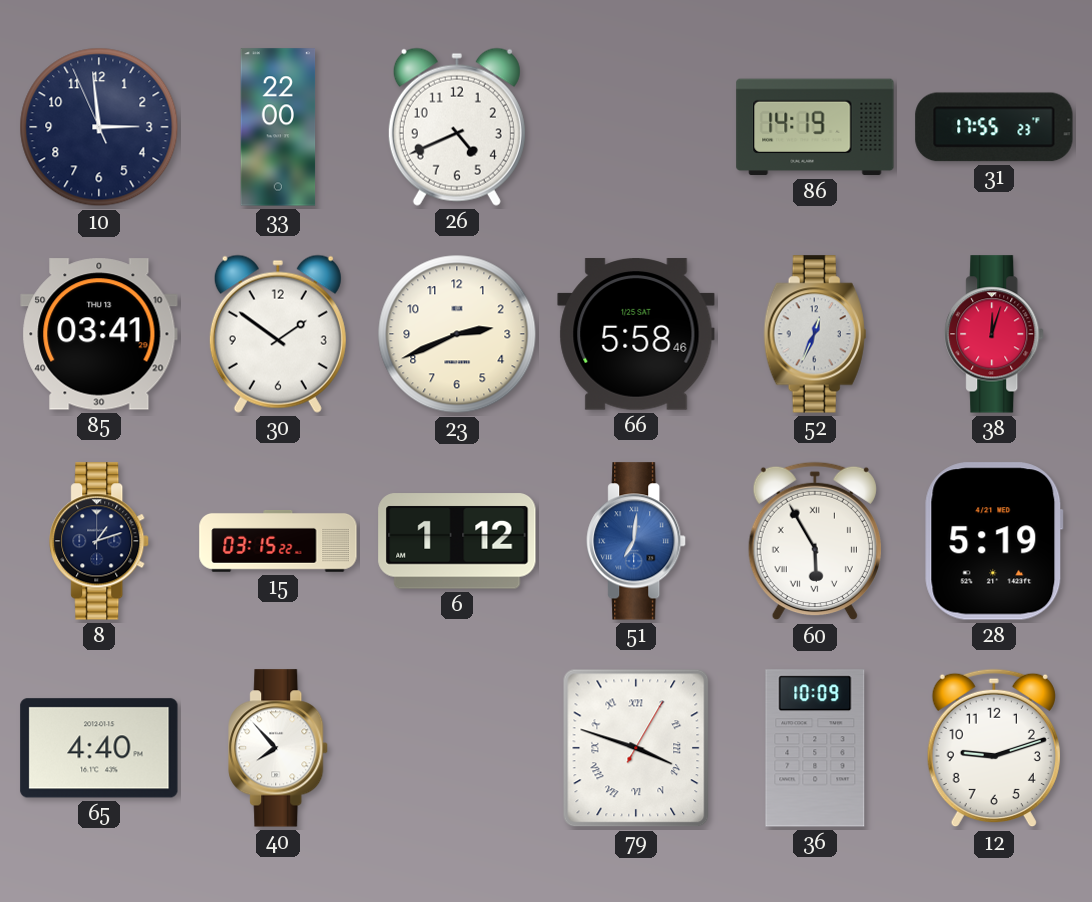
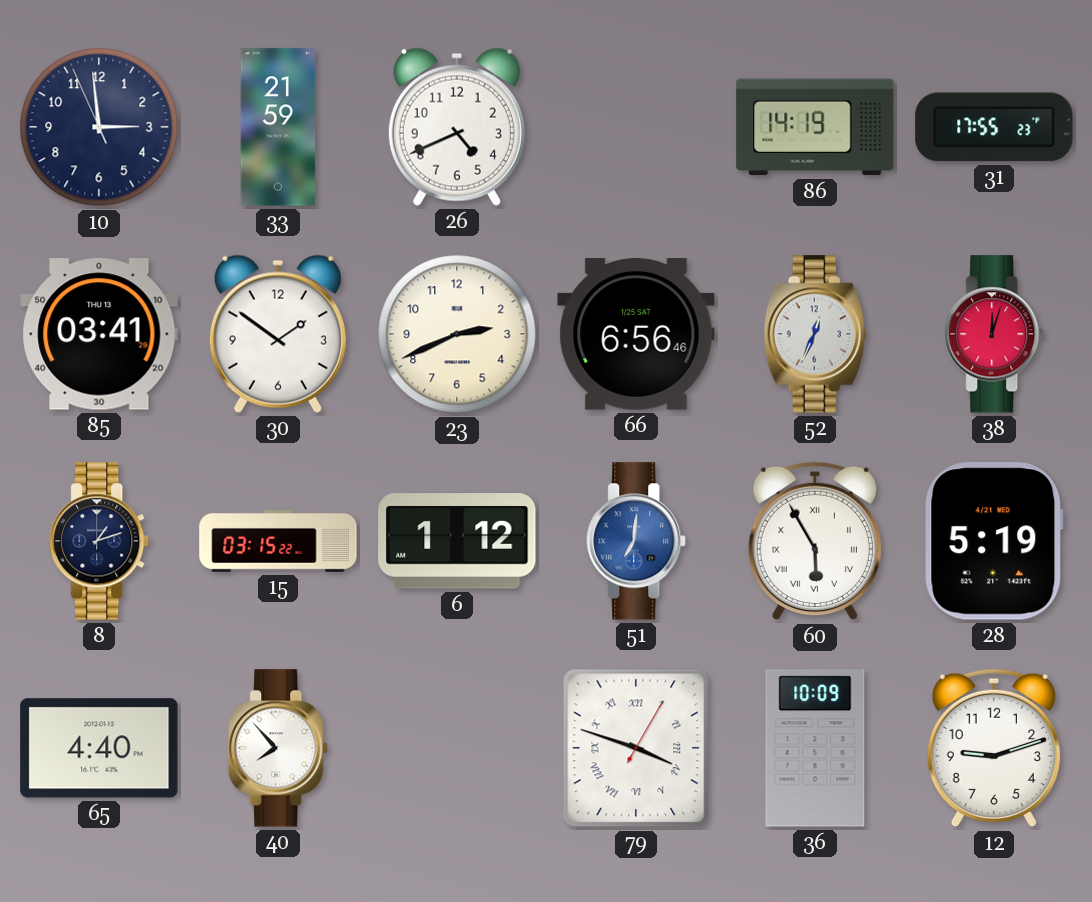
33: 22:00 -> 21:59 (278, 127)
66: 5:58 -> 6:56 (636, 334)
